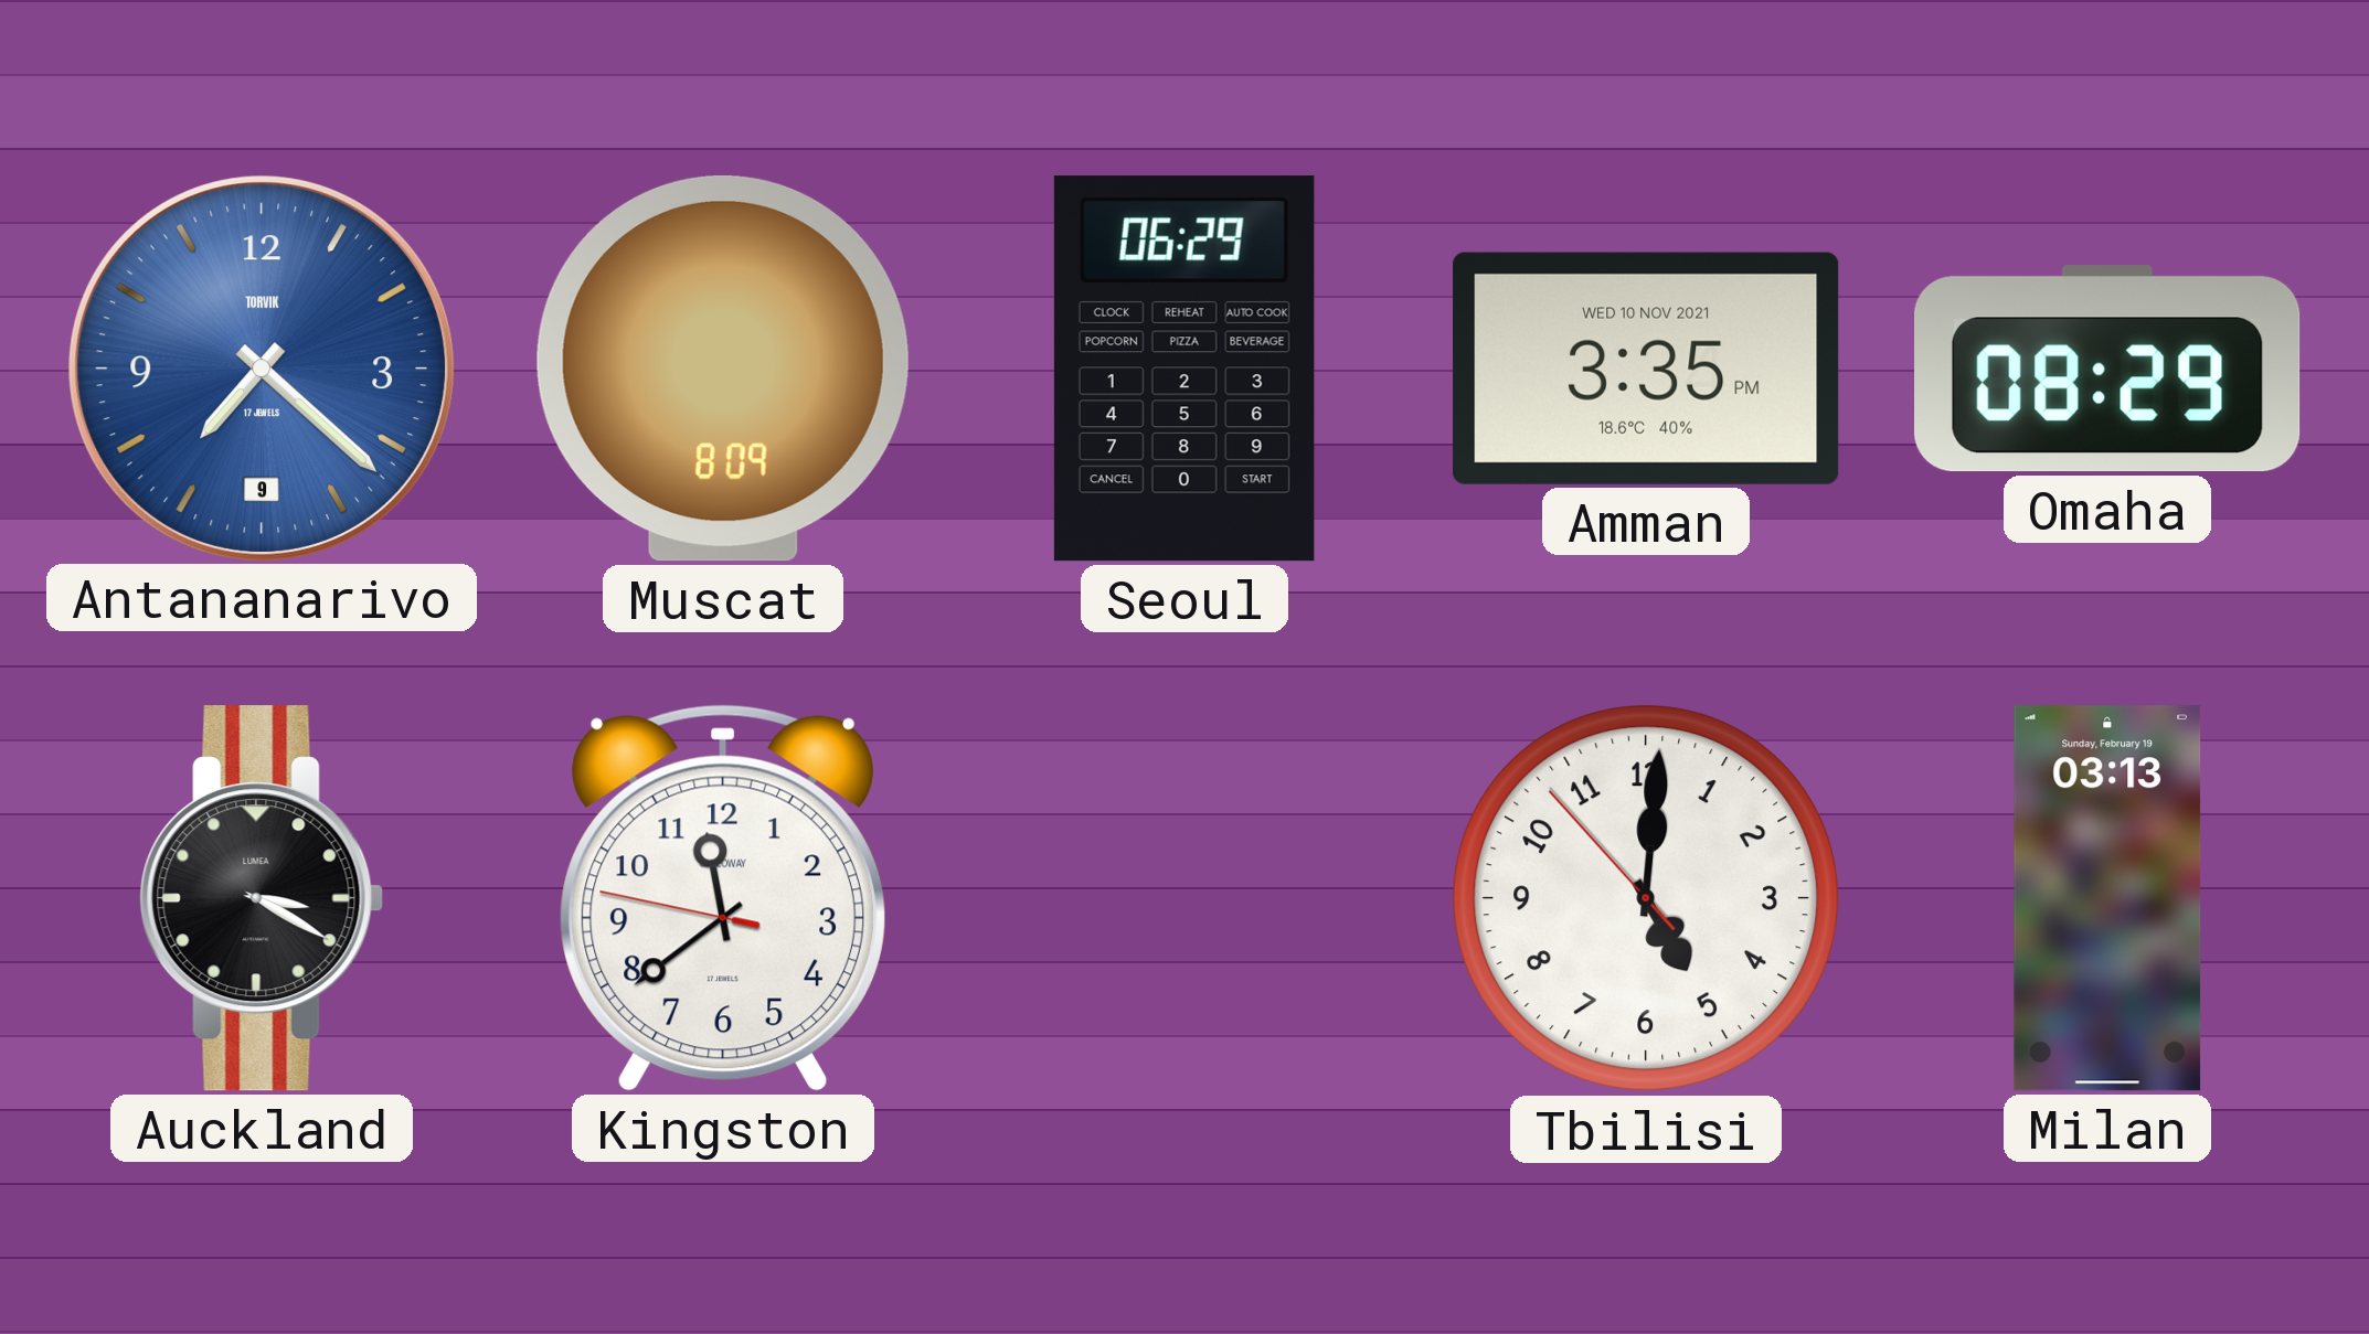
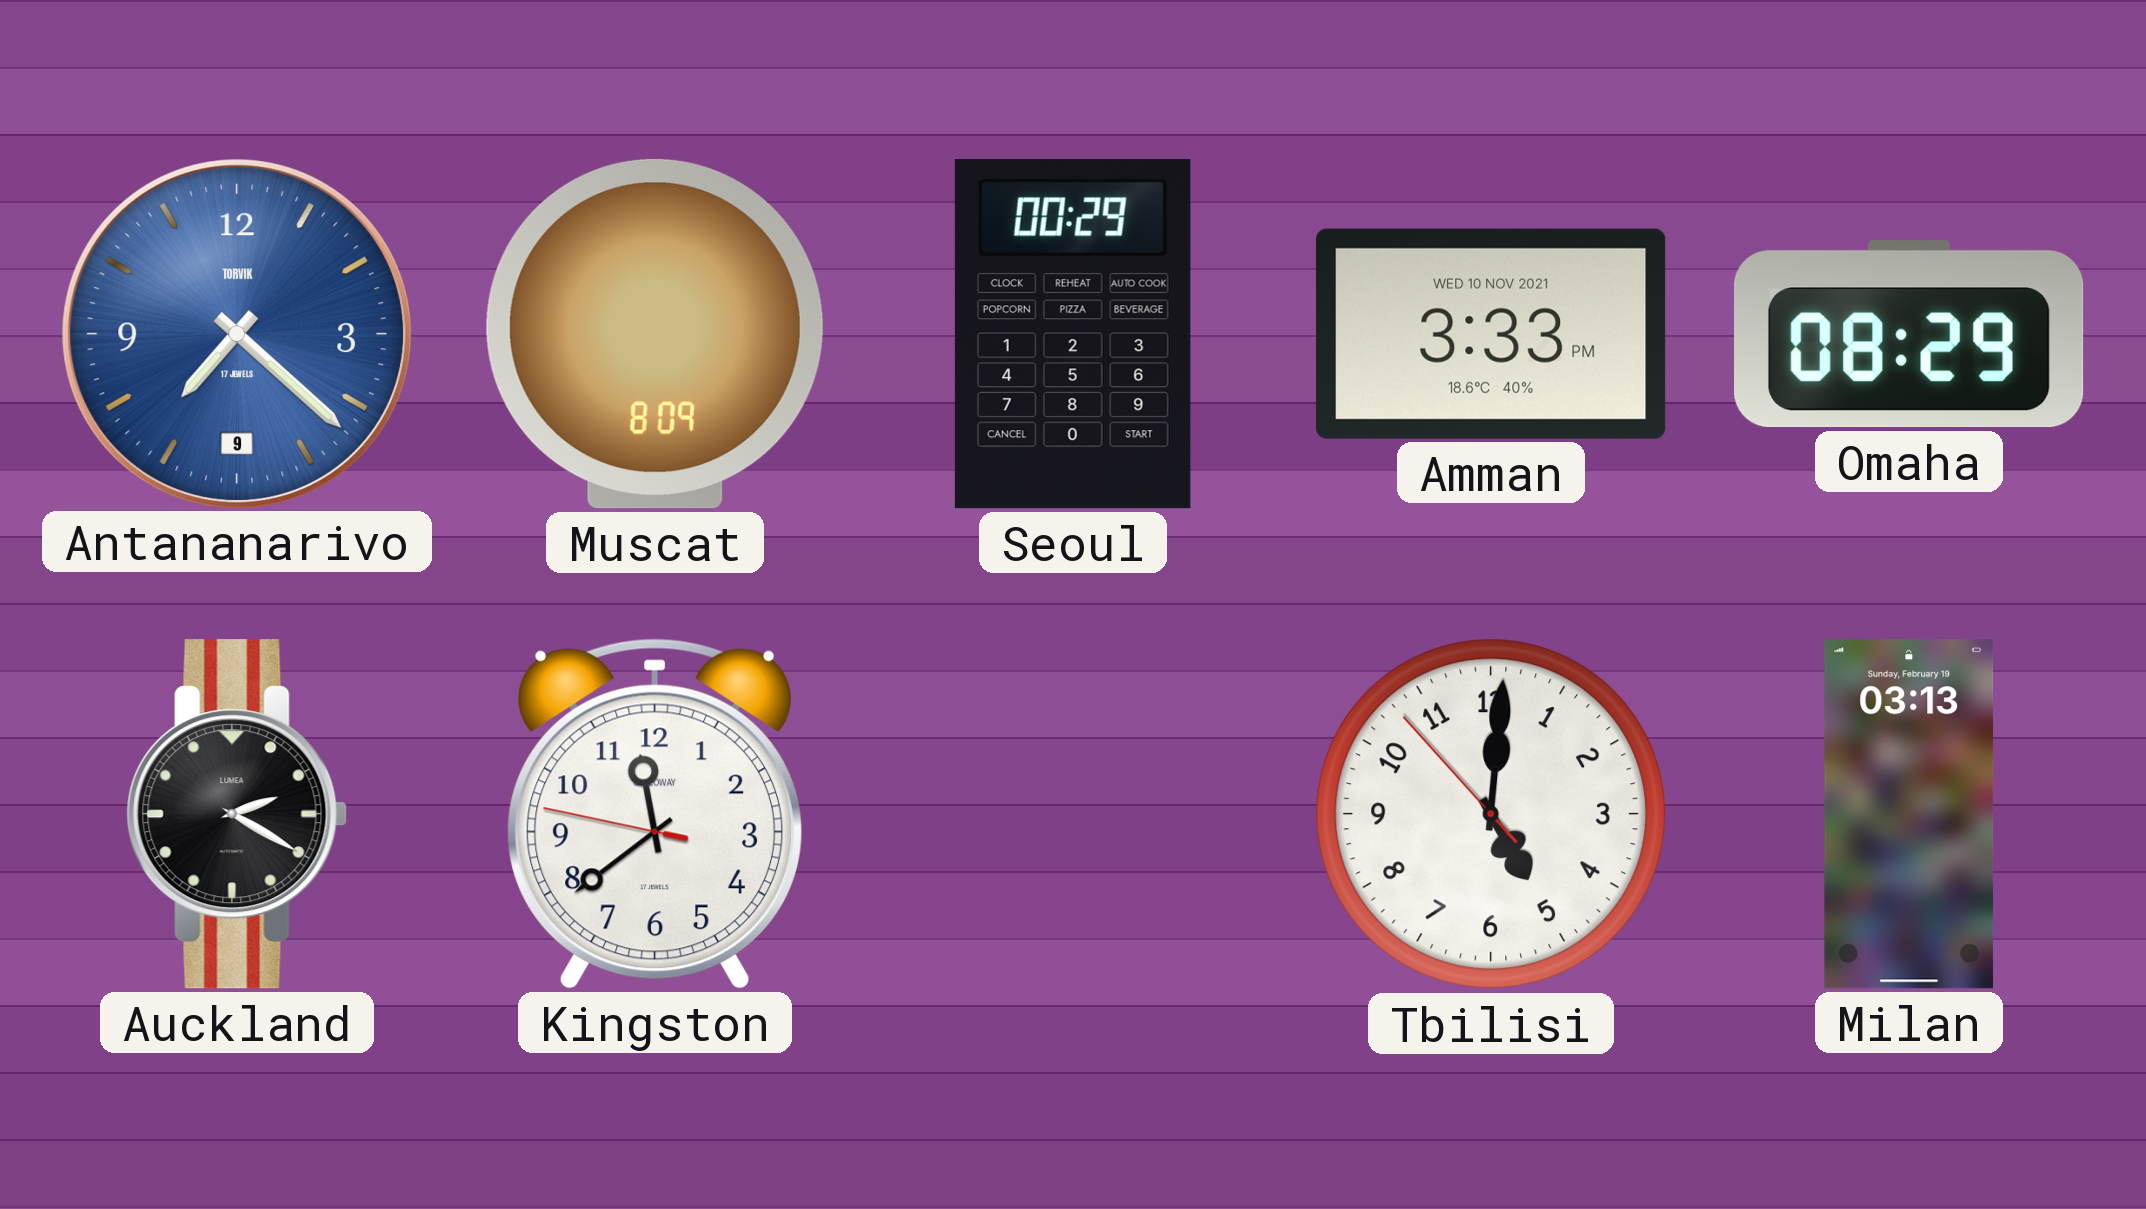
Seoul: 06:29 -> 00:29 (1073, 334)
Amman: 3:35 -> 3:33 (1491, 334)
Auckland: 3:20 -> 2:20 (237, 814)
